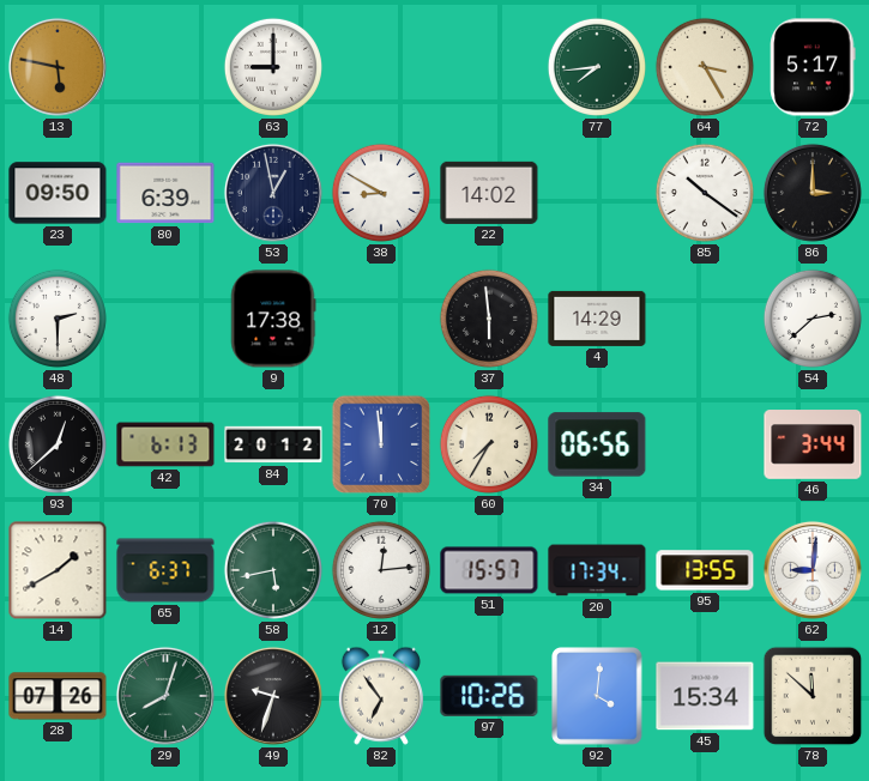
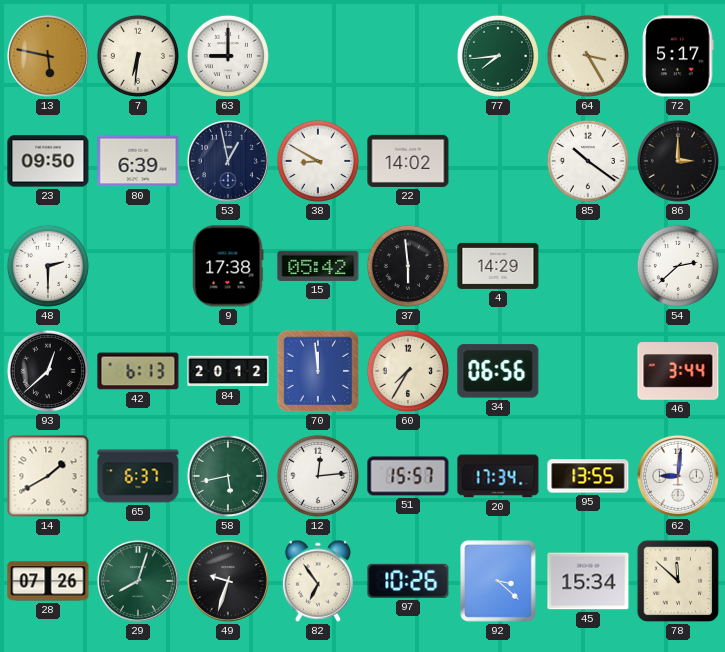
7: none -> 6:31 (138, 56)
15: none -> 05:42 (318, 266)
92: 4:01 -> 3:22 (499, 581)
